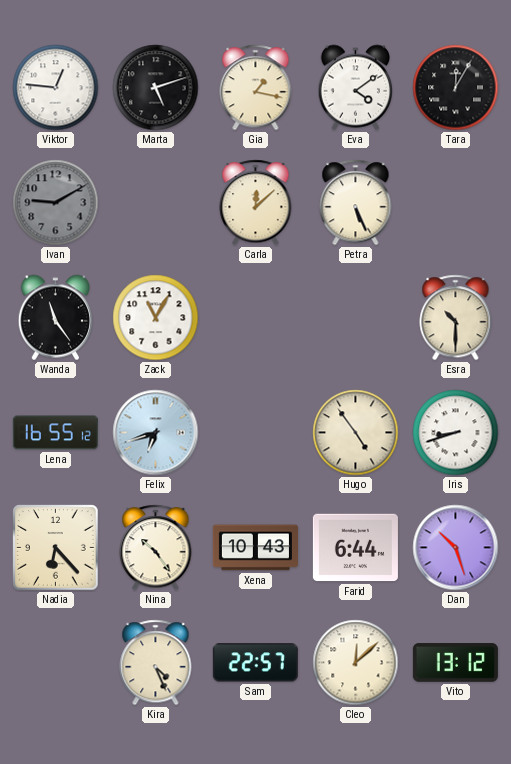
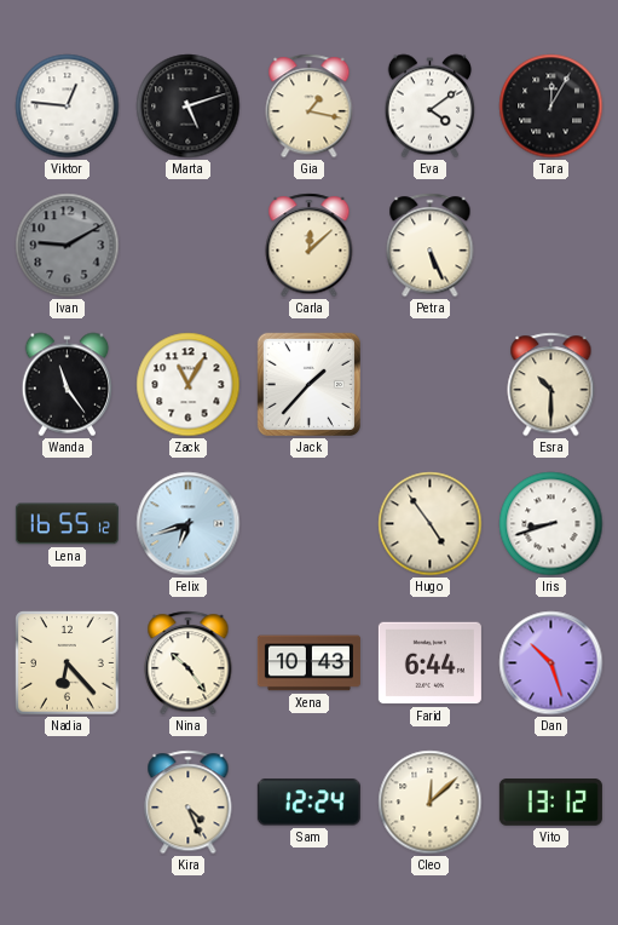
Jack: none -> 1:37 (308, 384)
Sam: 22:57 -> 12:24 (308, 803)
